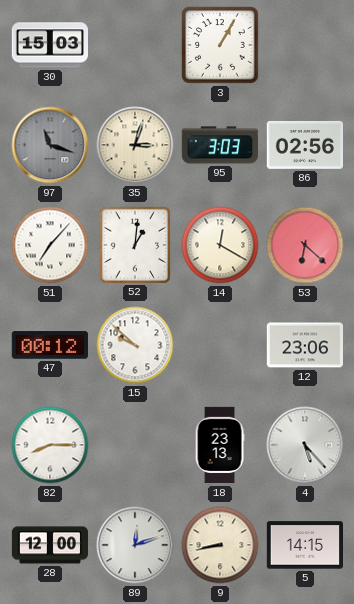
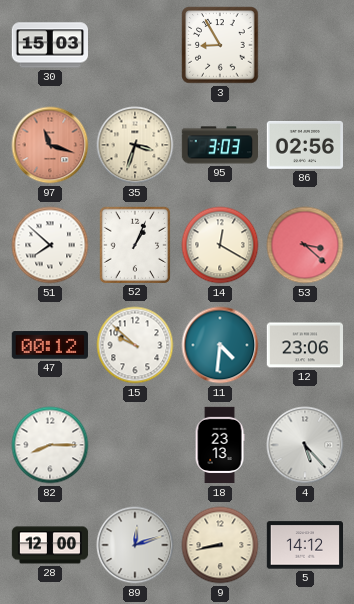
3: 1:05 -> 8:55 (220, 45)
97 dial: grey -> salmon (50, 145)
35: 3:03 -> 3:33 (135, 145)
51: 7:07 -> 7:52 (50, 245)
52: 1:01 -> 1:04 (134, 244)
53: 6:22 -> 3:22 (305, 245)
11: none -> 4:31 (220, 345)
5: 14:15 -> 14:12 (304, 545)
